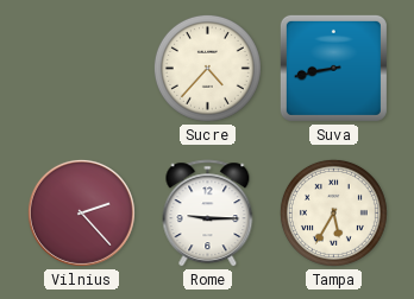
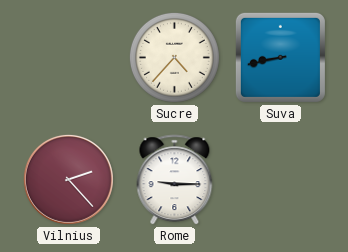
Tampa: 5:35 -> none (333, 212)
